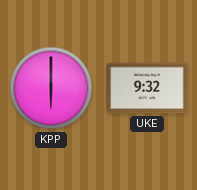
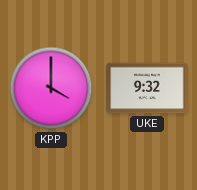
KPP: 6:00 -> 4:00 (51, 88)
